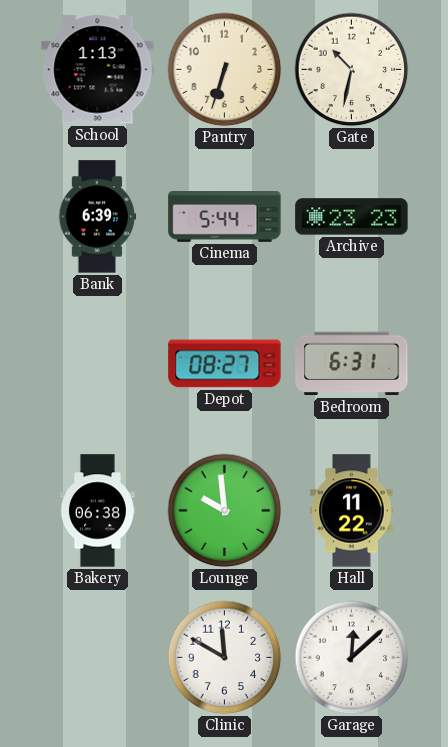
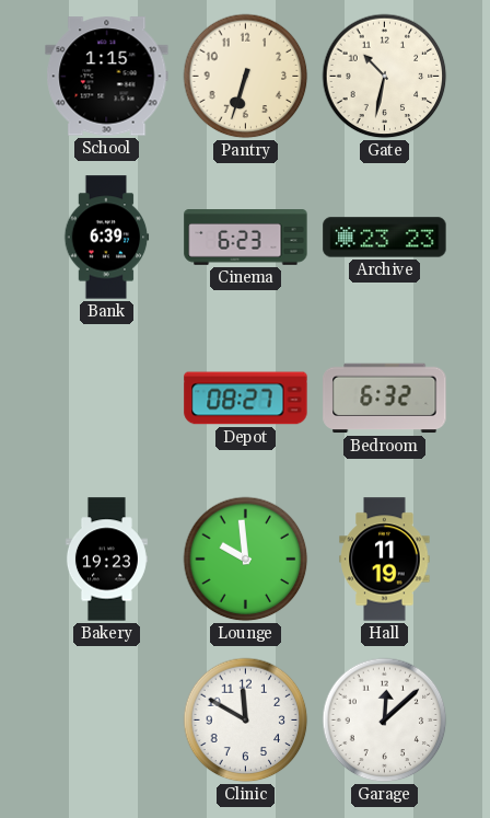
School: 1:13 -> 1:15 (107, 77)
Cinema: 5:44 -> 6:23 (246, 238)
Bedroom: 6:31 -> 6:32 (385, 399)
Bakery: 06:38 -> 19:23 (106, 560)
Hall: 11:22 -> 11:19 (385, 560)
